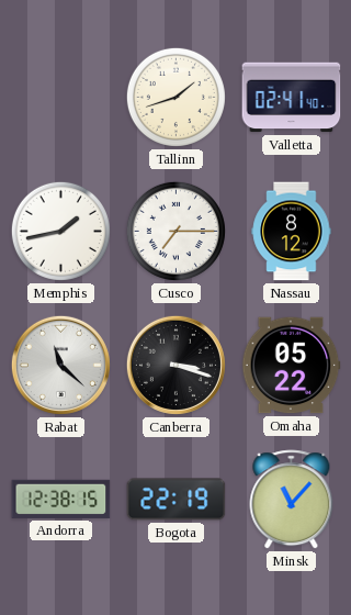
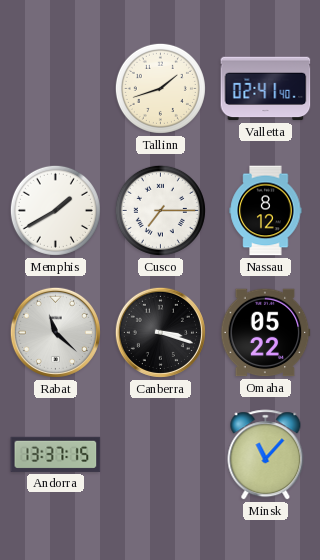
Memphis: 1:43 -> 1:40 (55, 210)
Andorra: 12:38 -> 13:37 (56, 454)
Bogota: 22:19 -> none (177, 500)
